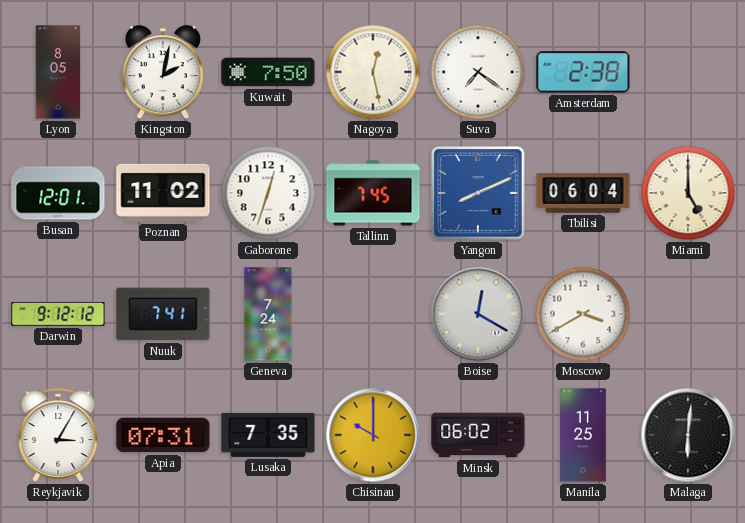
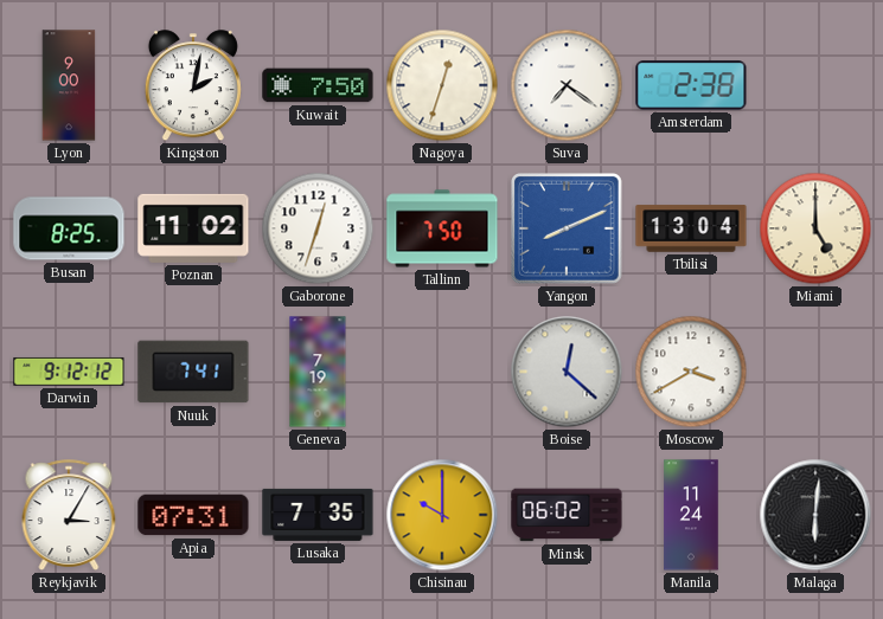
Lyon: 8:05 -> 9:00 (69, 85)
Nagoya: 12:28 -> 12:33 (442, 85)
Busan: 12:01 -> 8:25 (69, 228)
Tallinn: 7:45 -> 7:50 (442, 228)
Tbilisi: 06:04 -> 13:04 (691, 228)
Geneva: 7:24 -> 7:19 (318, 372)
Boise: 12:20 -> 12:22 (567, 372)
Manila: 11:25 -> 11:24 (691, 515)
